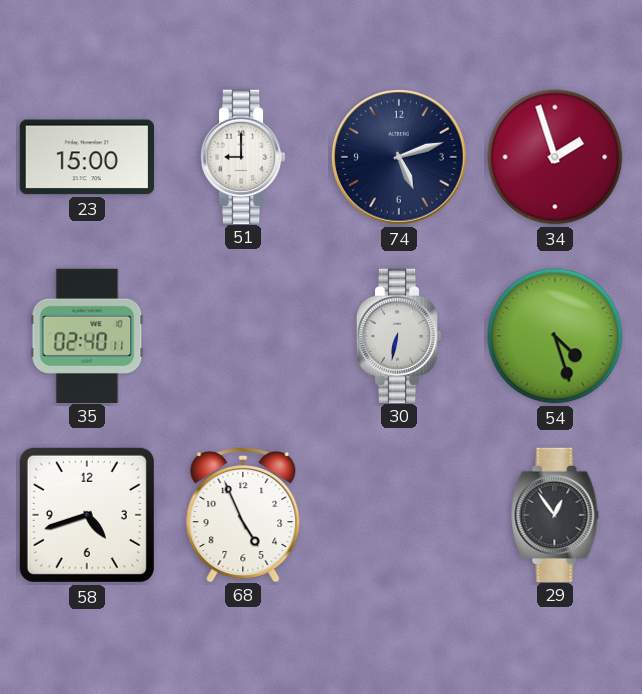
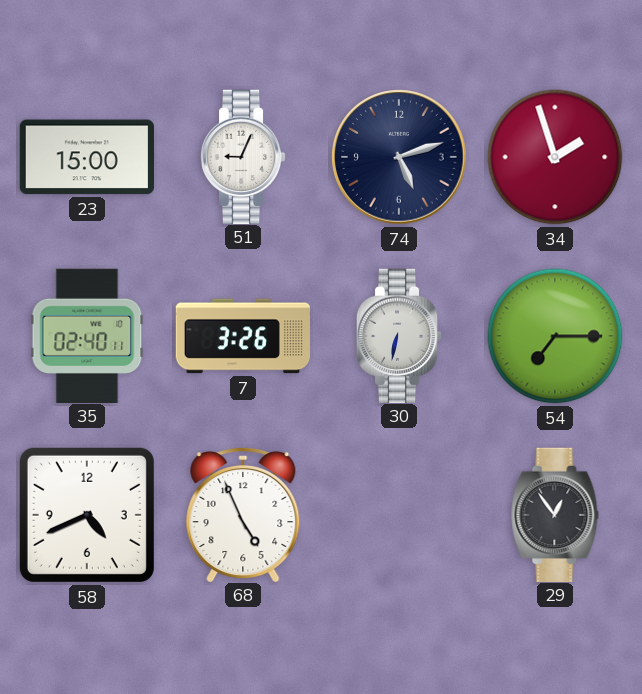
51: 9:00 -> 9:04 (243, 156)
7: none -> 3:26 (242, 336)
54: 4:27 -> 7:15 (555, 336)
58: 4:42 -> 4:41 (87, 515)
